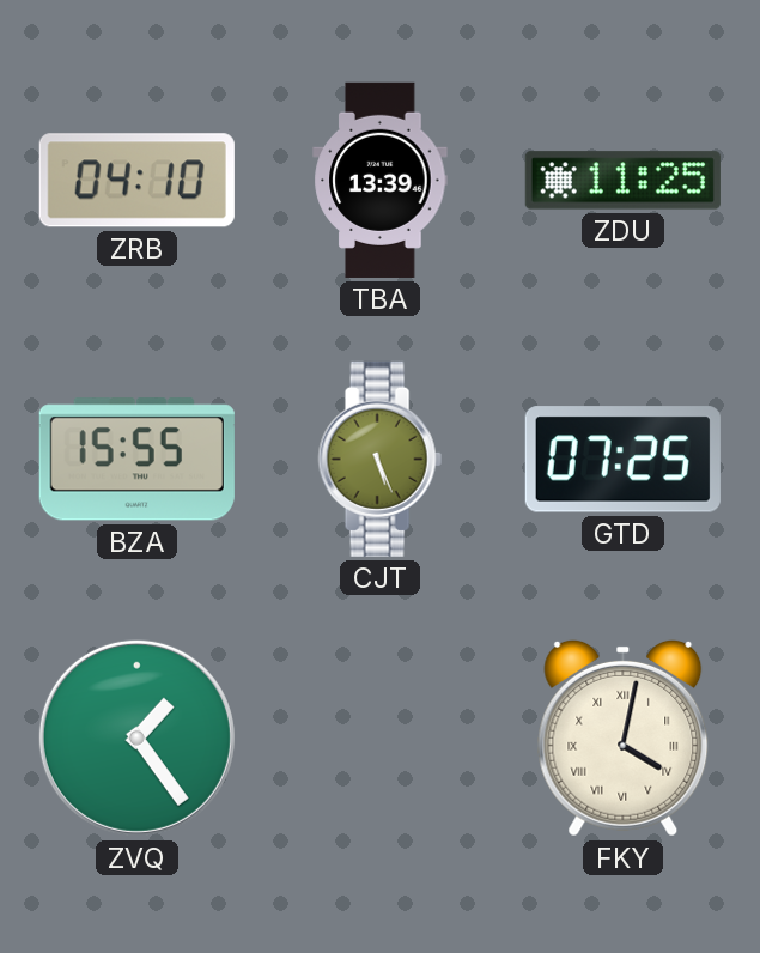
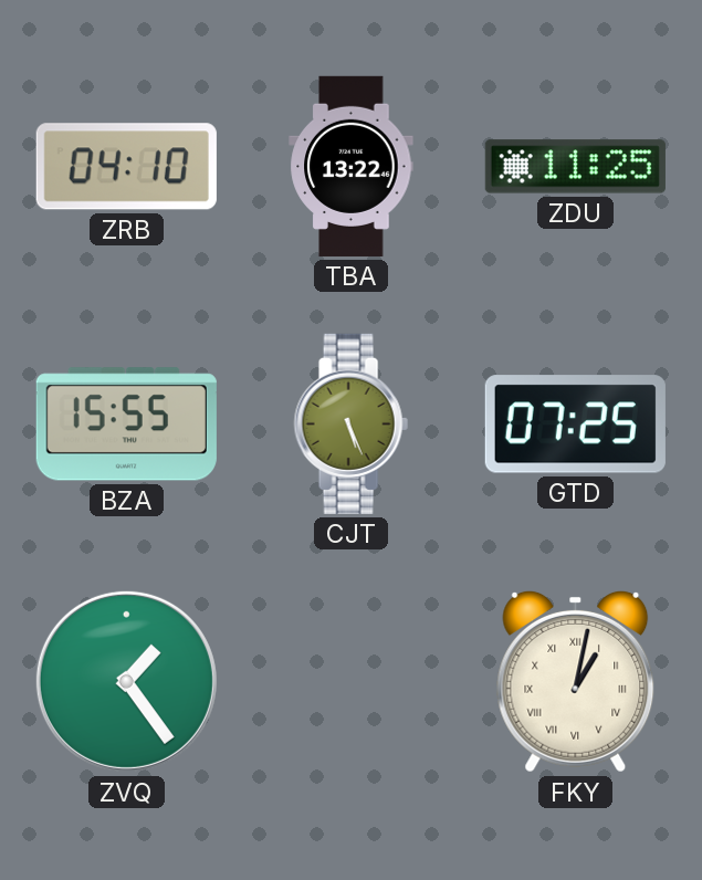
TBA: 13:39 -> 13:22 (352, 166)
FKY: 4:02 -> 1:02 (576, 681)
